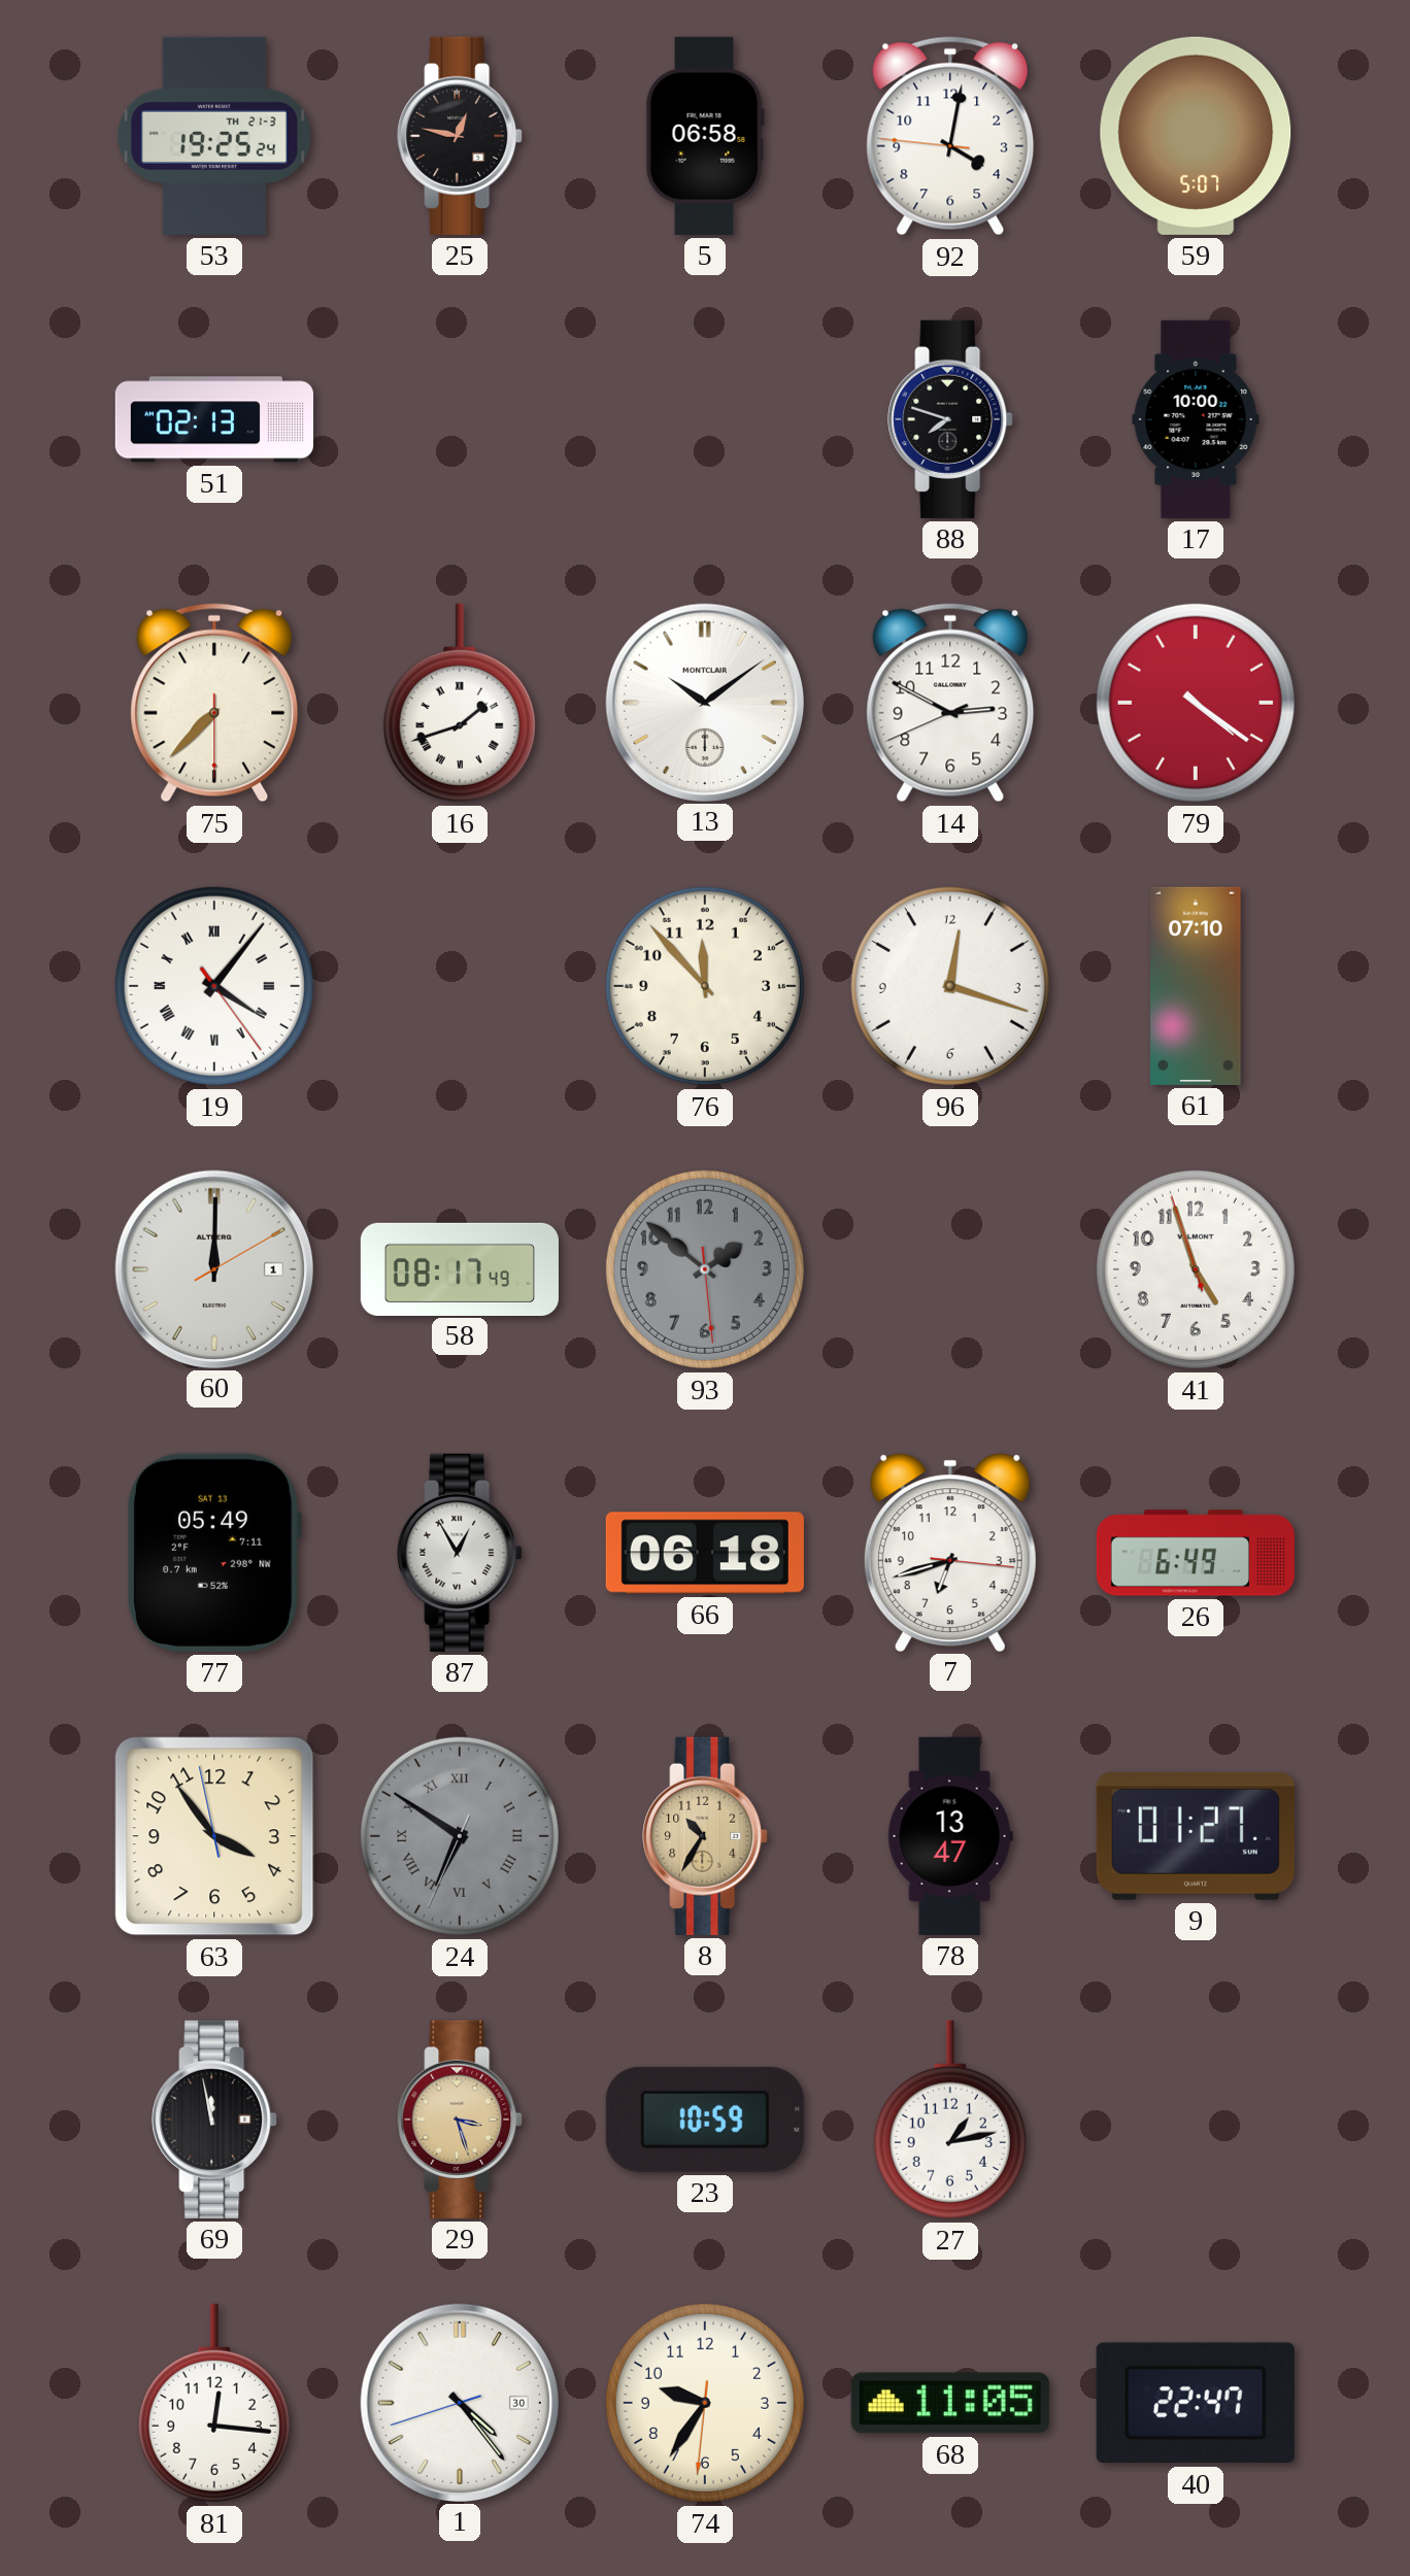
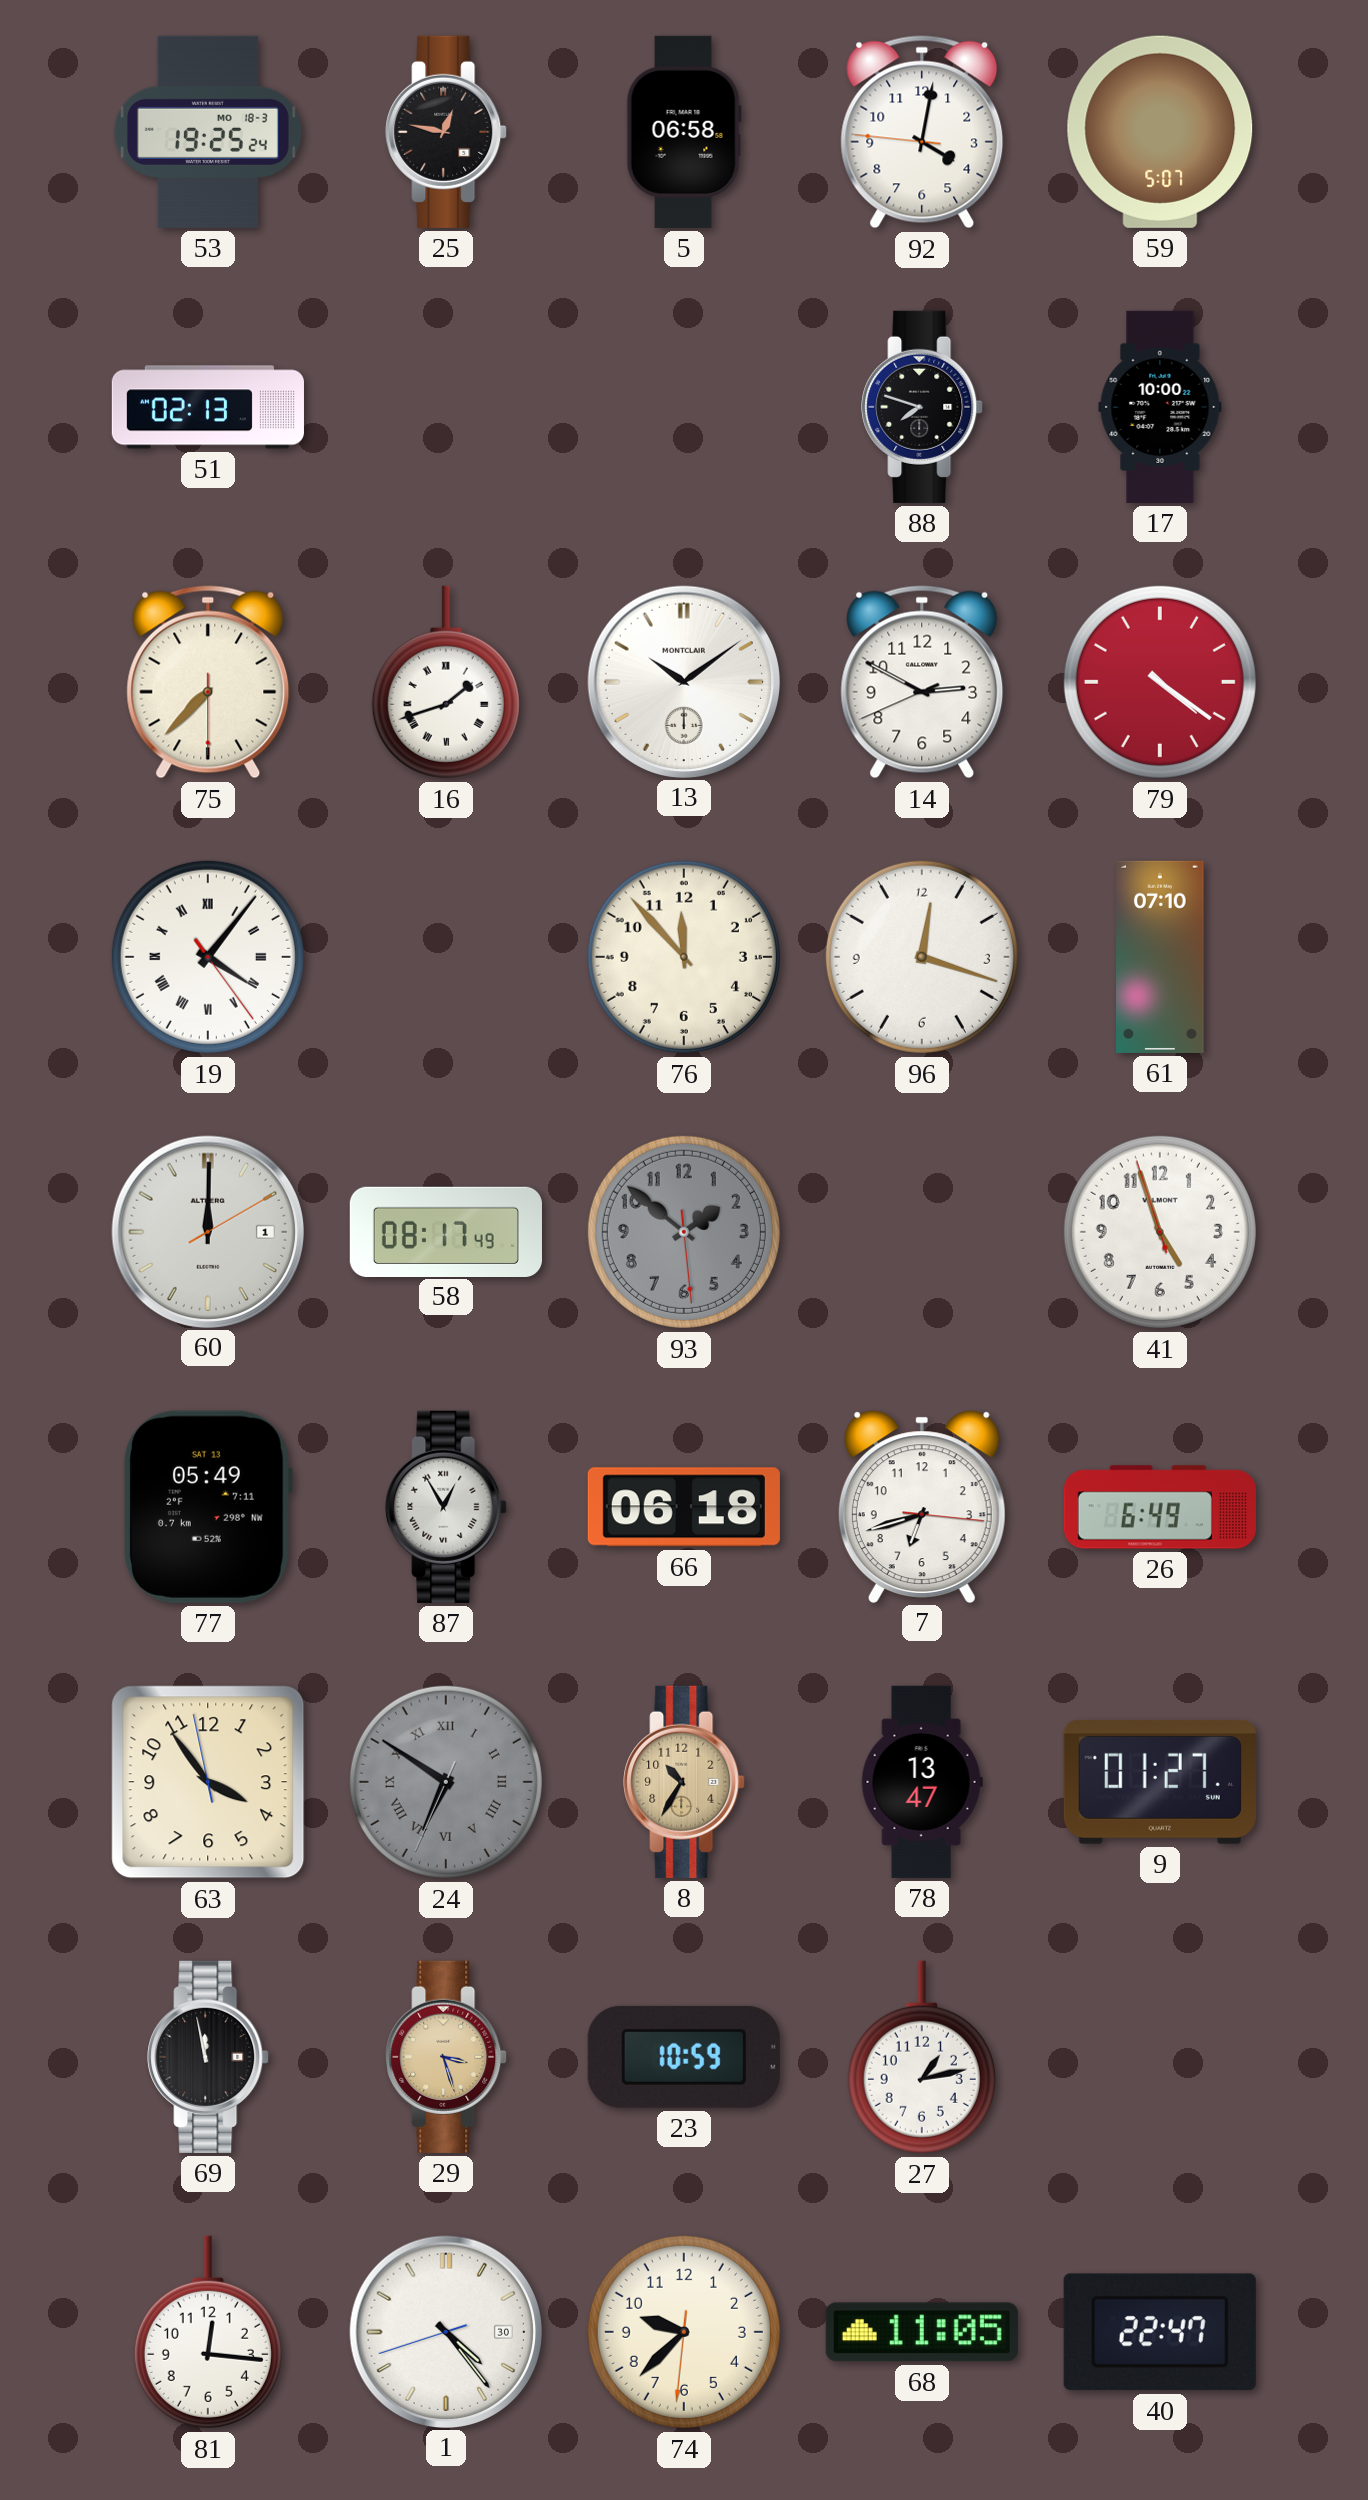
53 date: TH 21-3 -> MO 18-3 (208, 132)
74: 9:35 -> 9:37 (684, 2332)
